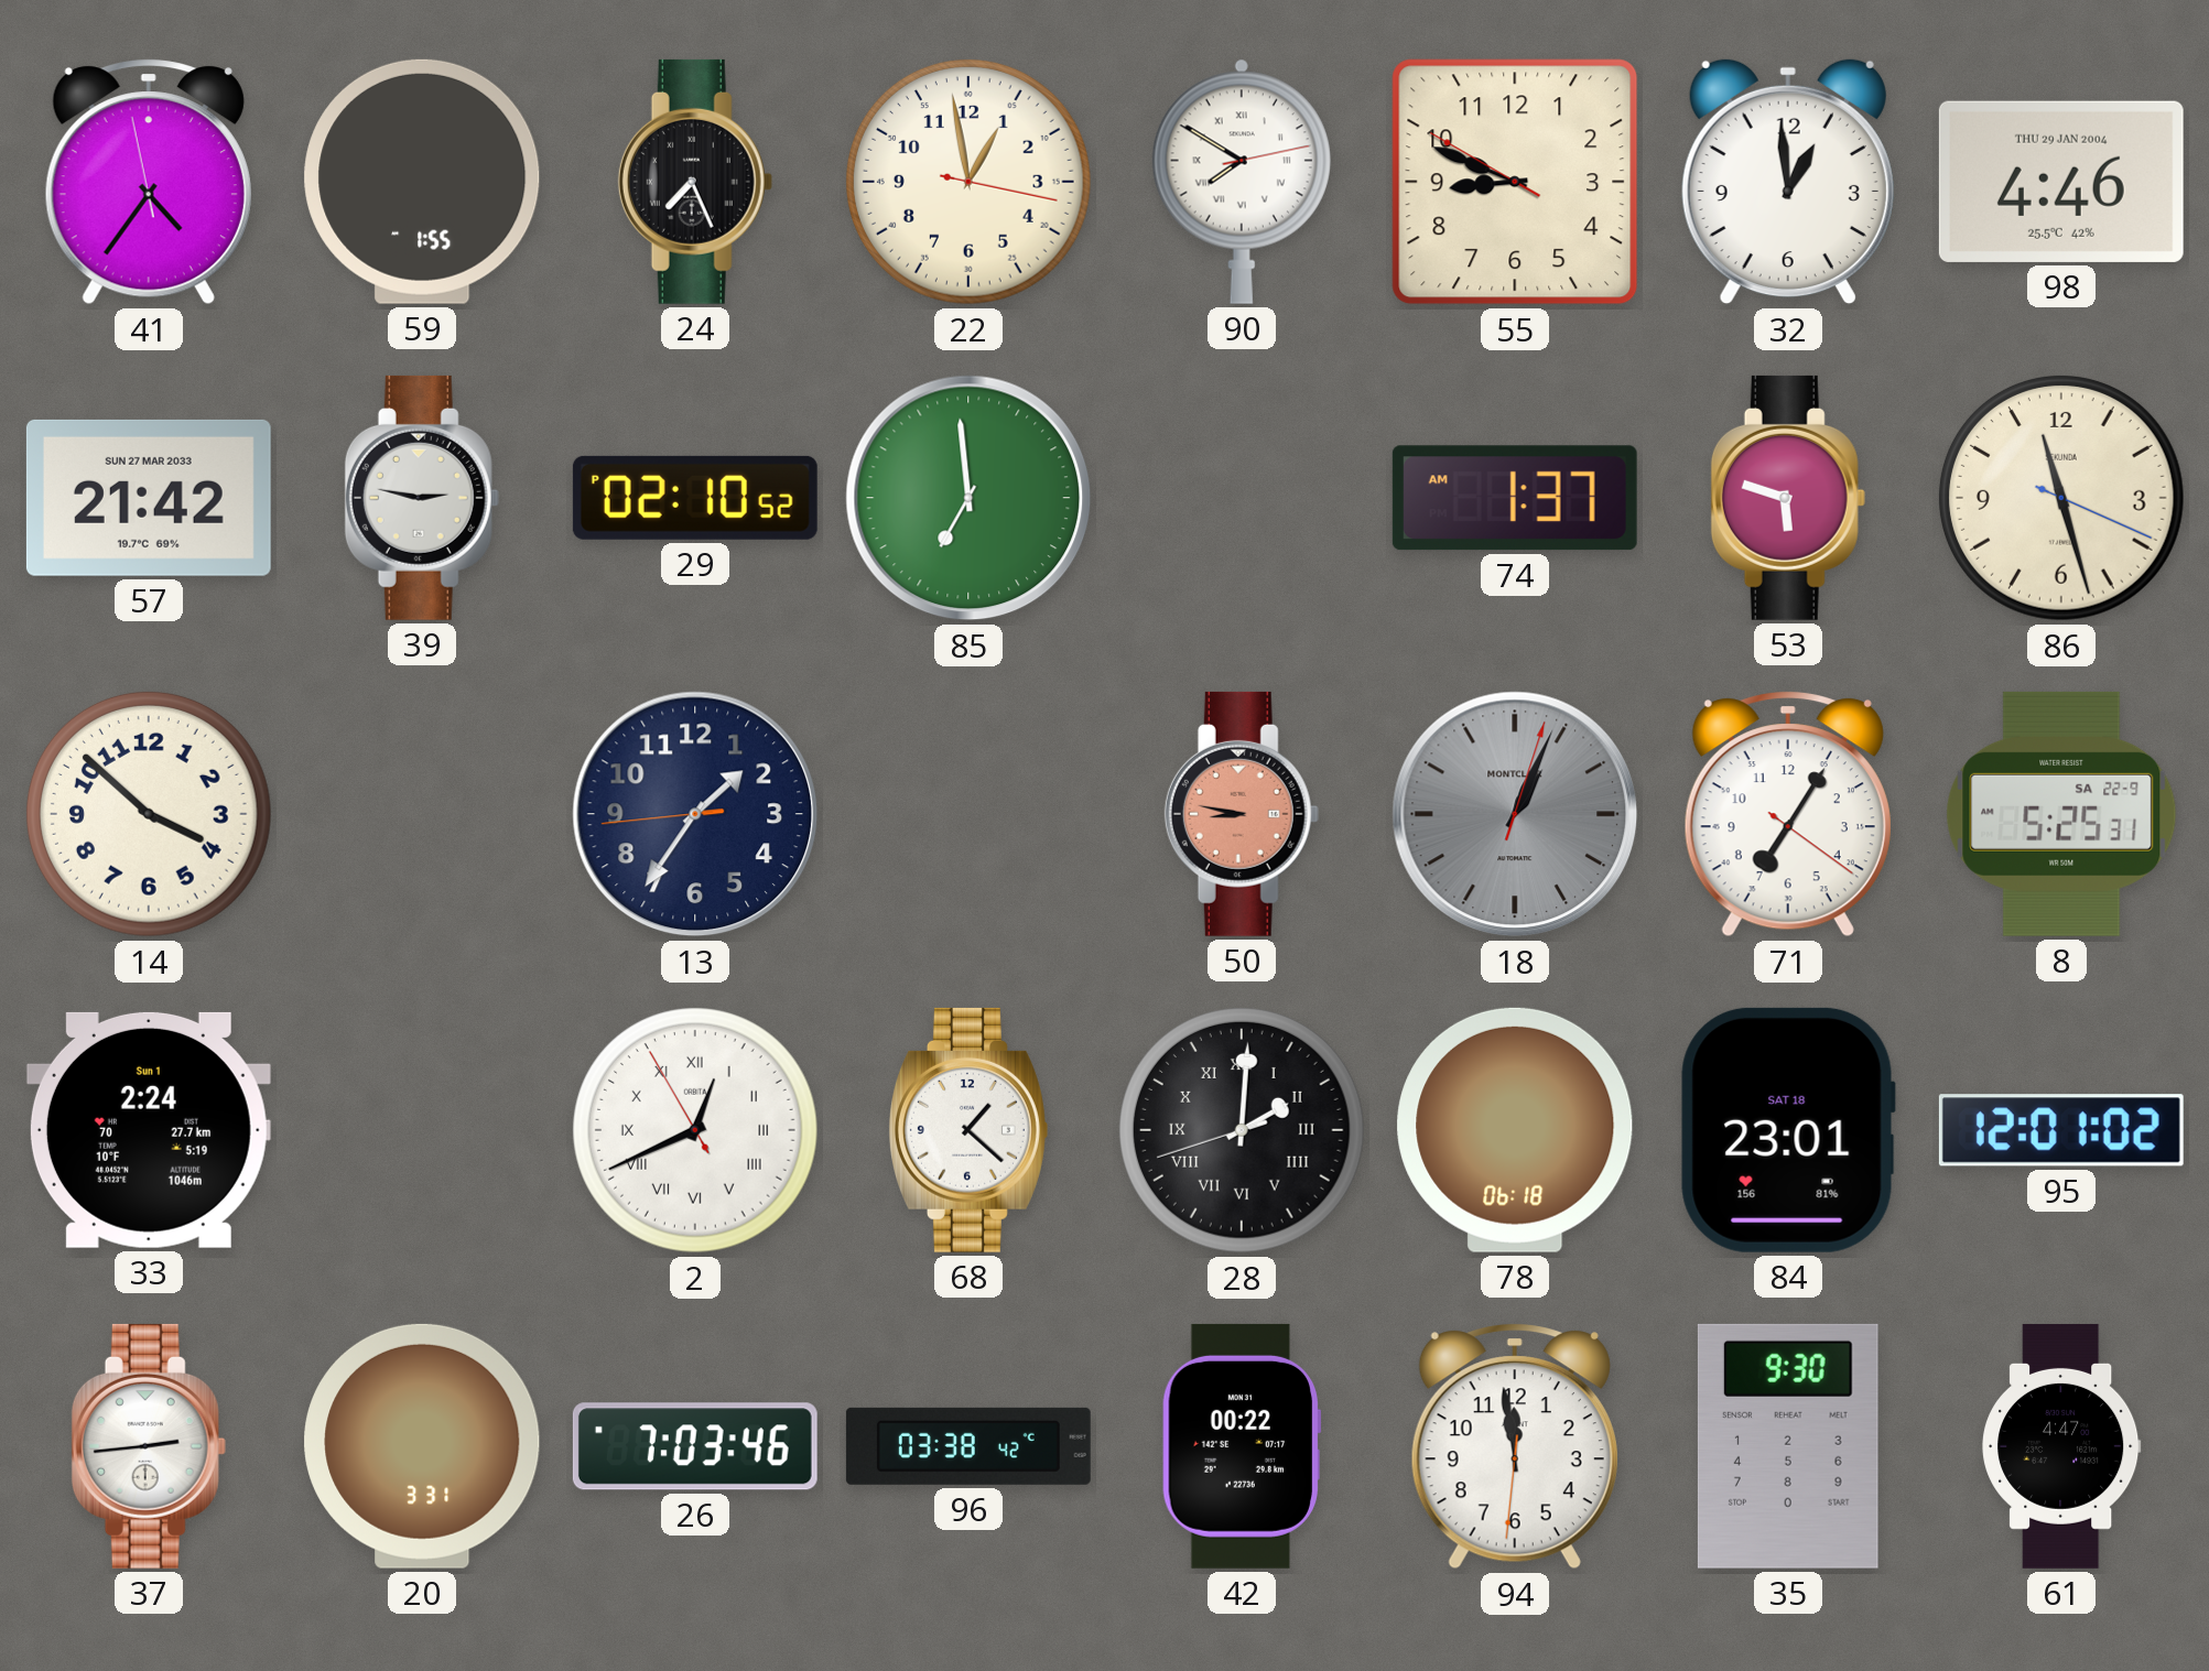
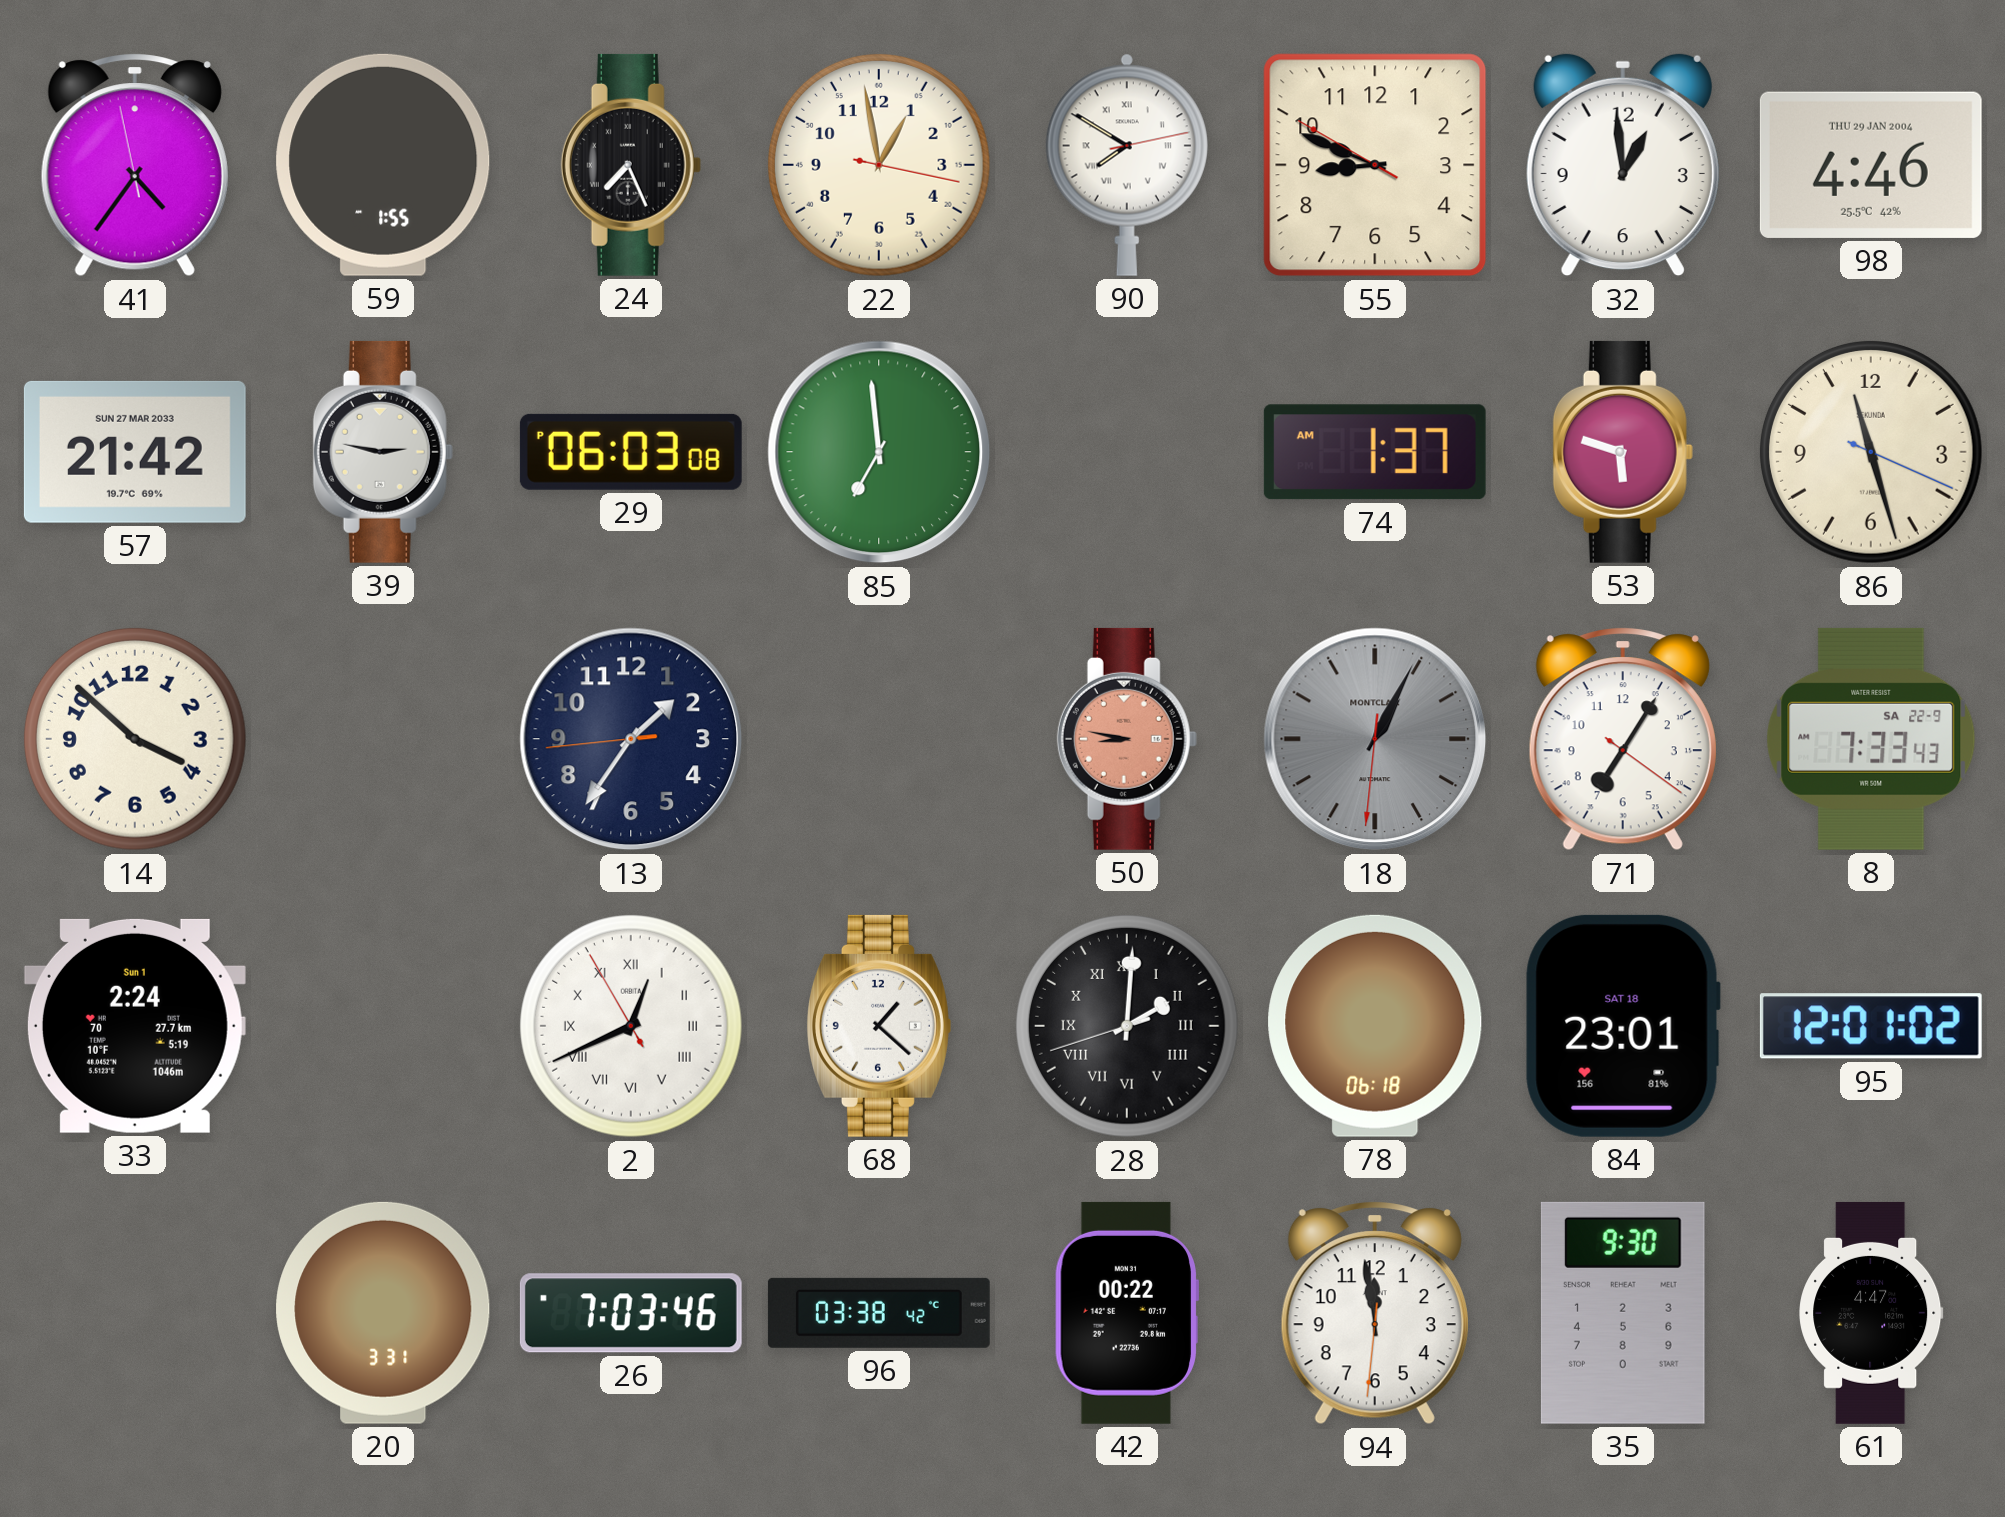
29: 02:10 -> 06:03 (631, 452)
18: 1:04:03 -> 1:04:31 (1375, 739)
8: 5:25 -> 7:33 (1871, 739)
37: 2:44 -> none (149, 1446)
